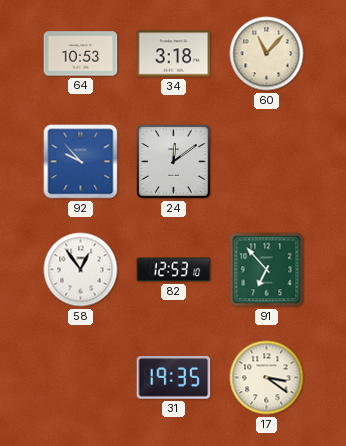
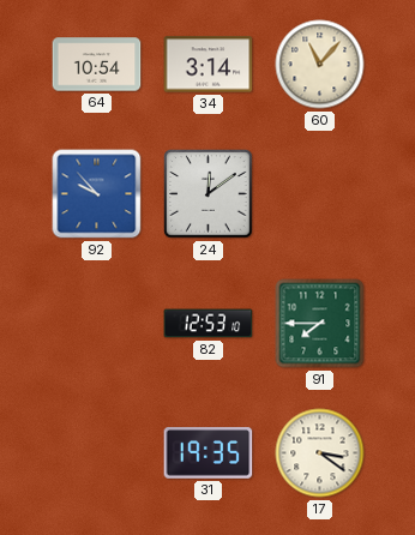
64: 10:53 -> 10:54 (97, 65)
34: 3:18 -> 3:14 (209, 65)
58: 12:54 -> none (81, 270)
91: 6:53 -> 7:45 (320, 324)
